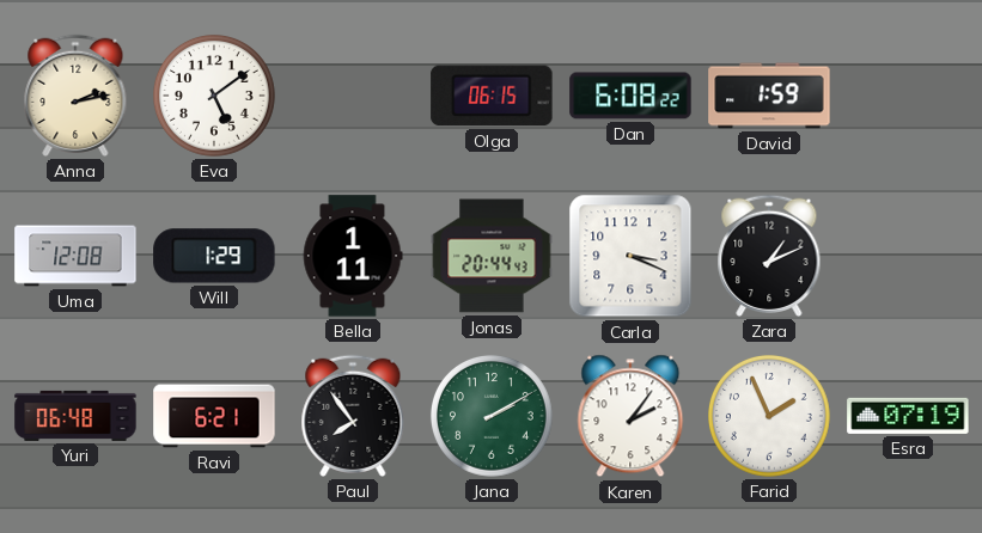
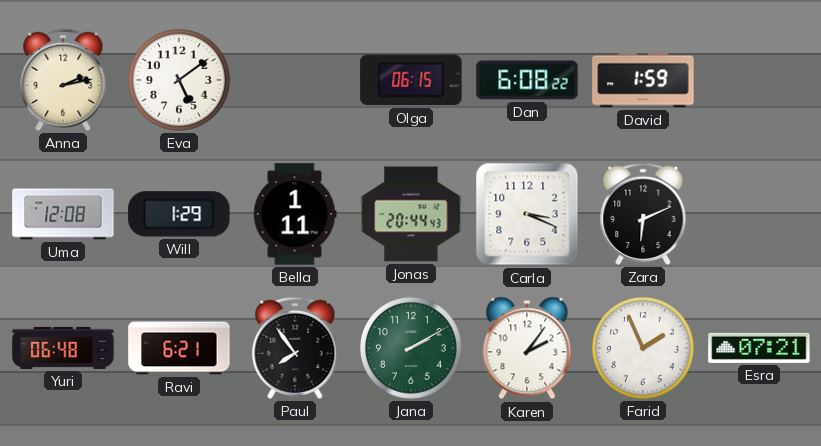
Zara: 1:11 -> 6:11 (643, 214)
Esra: 07:19 -> 07:21 (759, 348)
